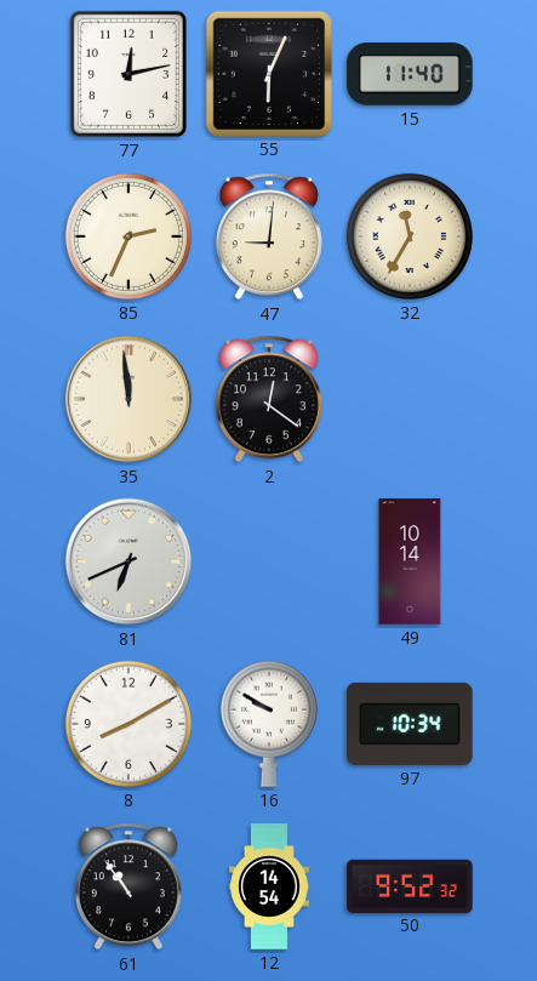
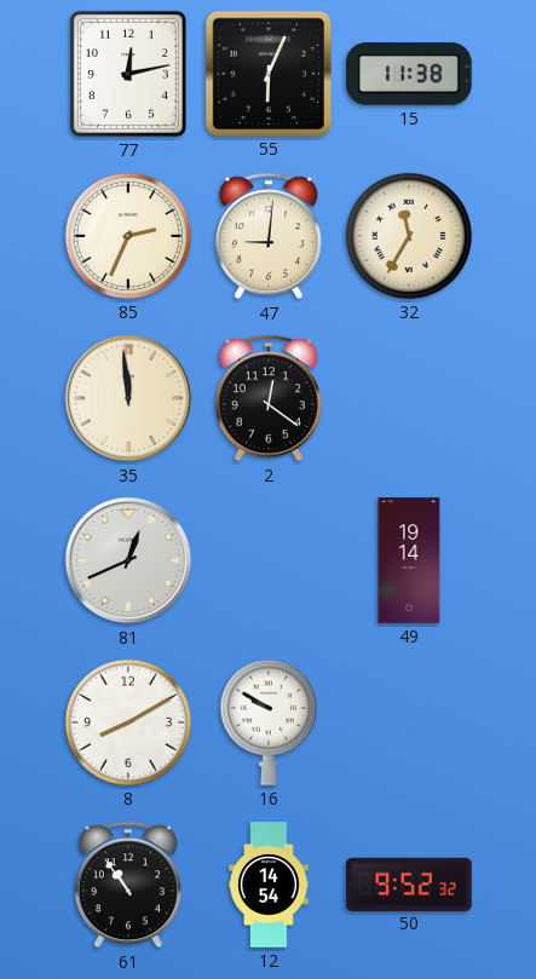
15: 11:40 -> 11:38 (409, 74)
81: 6:41 -> 12:41 (128, 560)
49: 10:14 -> 19:14 (409, 560)
97: 10:34 -> none (410, 724)
